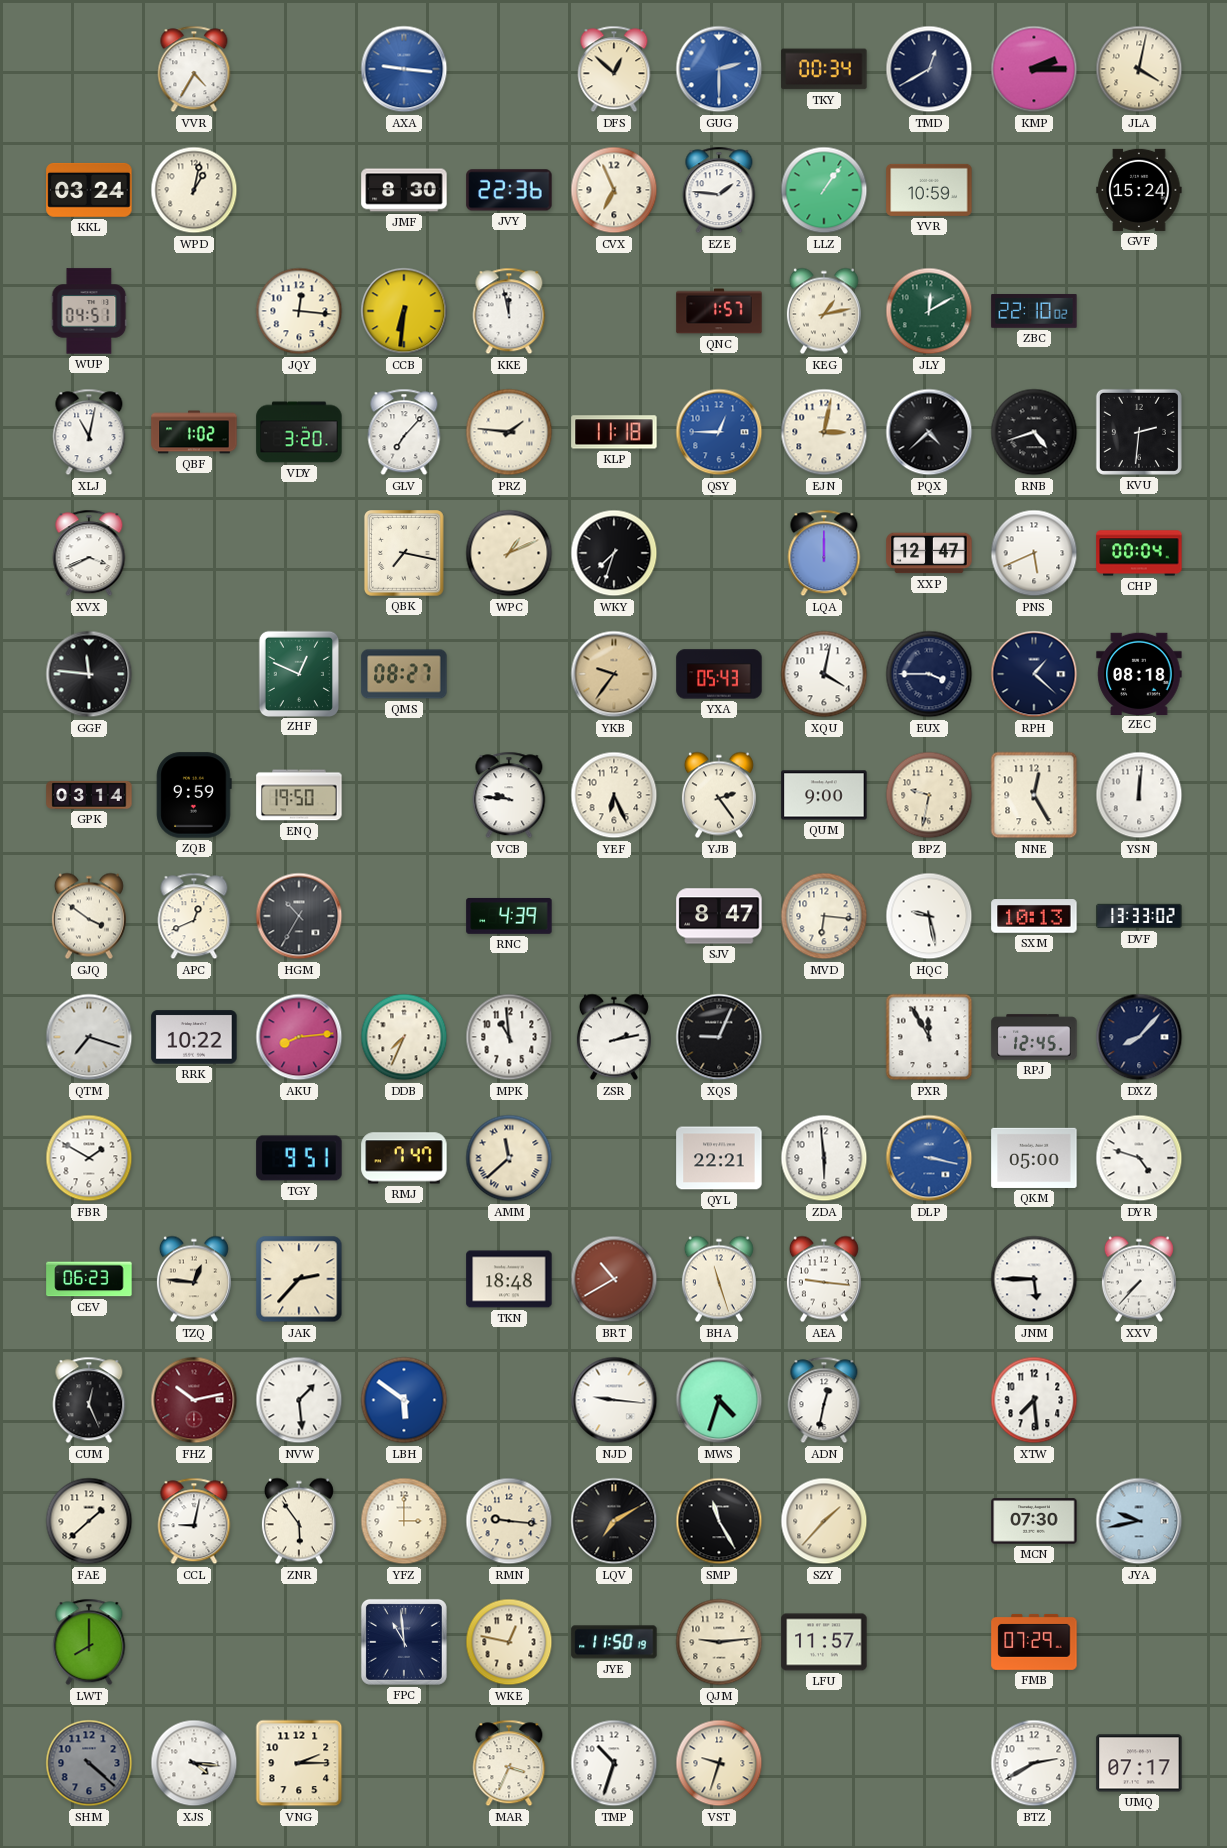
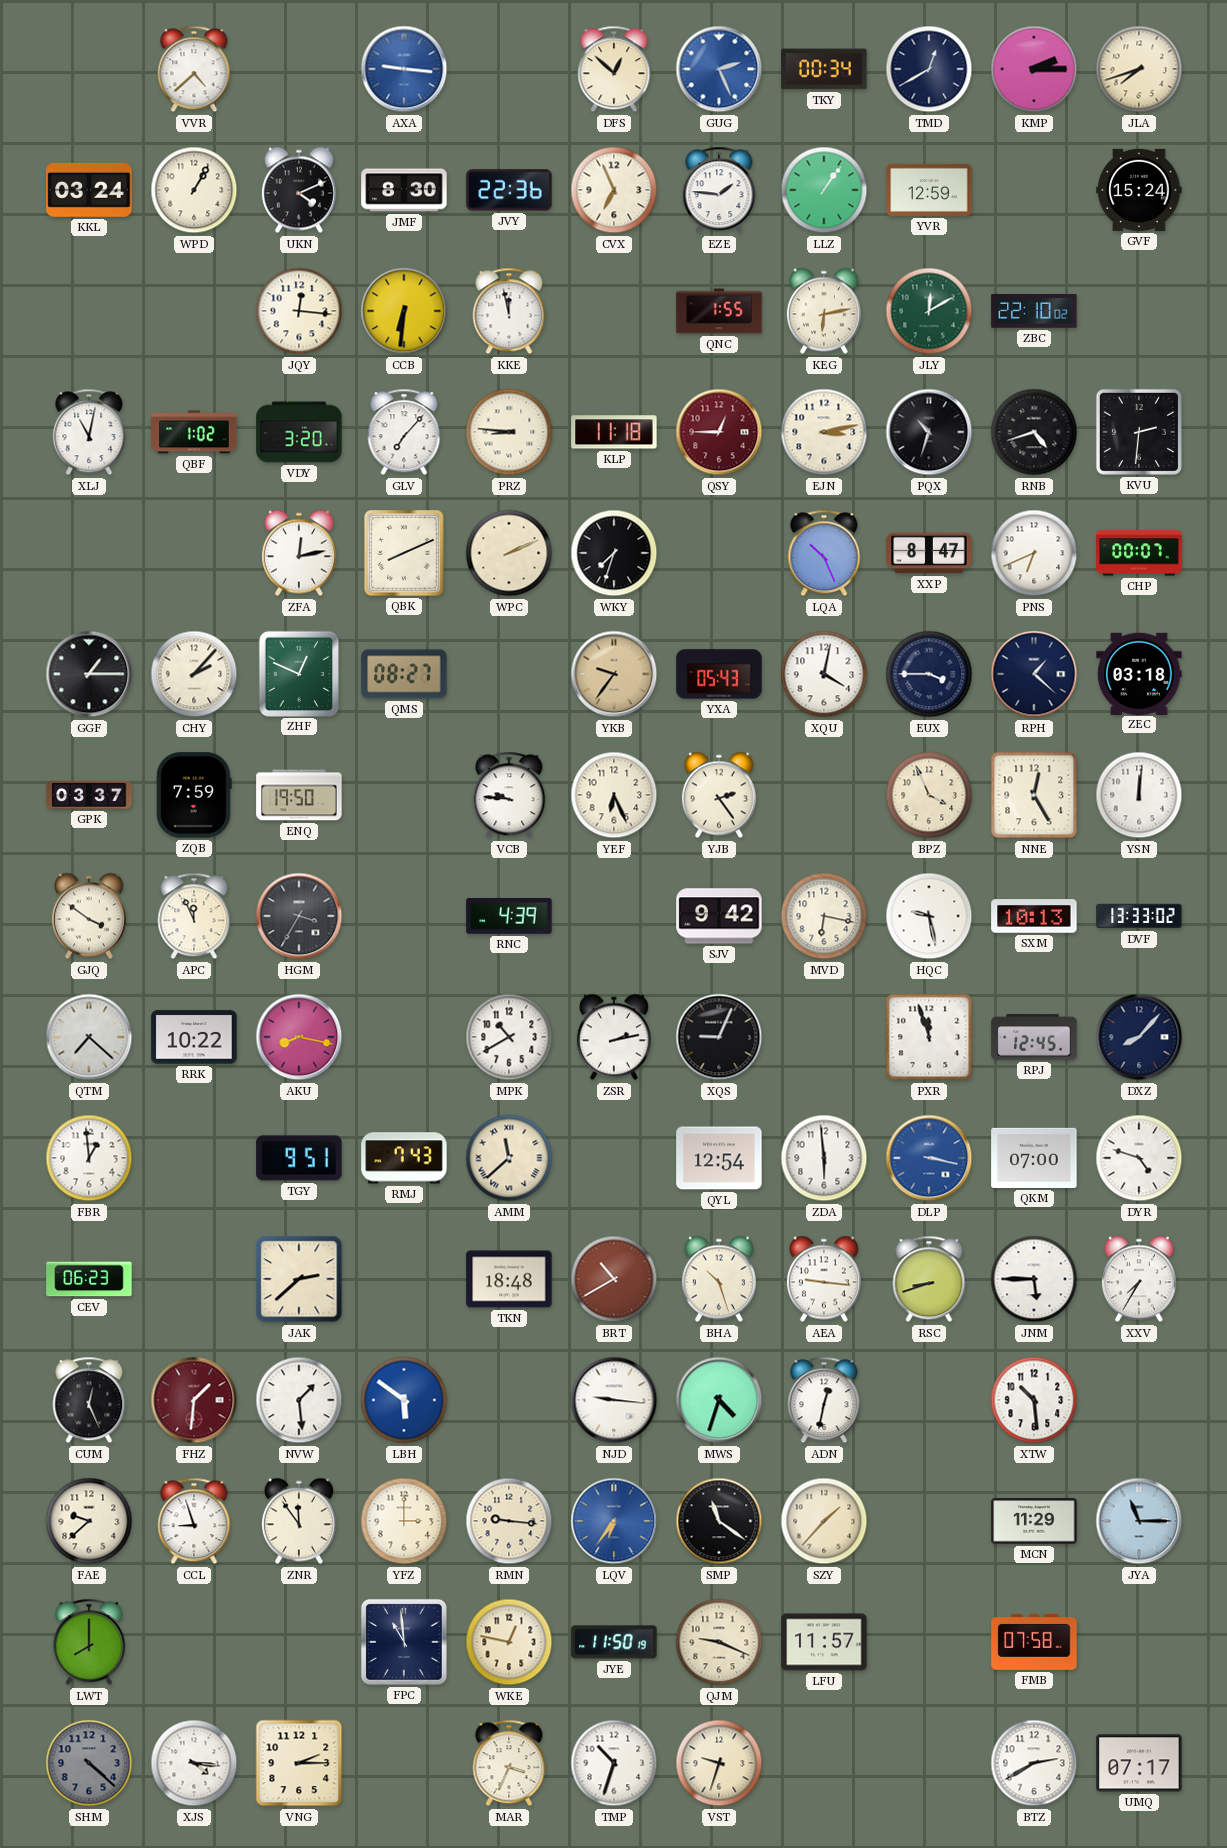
VVR: 4:35 -> 4:38 (194, 69)
GUG: 2:30 -> 2:26 (719, 69)
JLA: 4:02 -> 7:42 (1139, 69)
WPD: 1:02 -> 1:05 (194, 190)
UKN: none -> 4:11 (299, 190)
YVR: 10:59 -> 12:59 (929, 190)
WUP: 04:51 -> none (89, 311)
QNC: 1:57 -> 1:55 (719, 311)
KEG: 1:13 -> 6:13 (824, 311)
PRZ: 1:46 -> 8:46 (509, 432)
QSY dial: blue -> burgundy (719, 432)
EJN: 3:02 -> 3:13 (824, 432)
PQX: 4:38 -> 10:33 (929, 432)
XVX: 3:41 -> none (89, 553)
ZFA: none -> 12:13 (299, 553)
QBK: 7:17 -> 8:11 (404, 554)
WPC: 1:11 -> 2:11 (509, 553)
LQA: 12:00 -> 10:26 (824, 553)
XXP: 12:47 -> 8:47 (929, 553)
PNS: 5:41 -> 6:41 (1034, 553)
CHP: 00:04 -> 00:07 (1139, 553)
GGF: 11:46 -> 1:15 (89, 674)
CHY: none -> 2:07 (194, 674)
ZEC: 08:18 -> 03:18 (1139, 673)
GPK: 03:14 -> 03:37 (89, 795)
ZQB: 9:59 -> 7:59 (194, 795)
QUM: 9:00 -> none (824, 795)
BPZ: 9:32 -> 3:56 (929, 795)
APC: 12:41 -> 11:56 (194, 916)
HGM: 10:35 -> 3:35 (299, 916)
SJV: 8:47 -> 9:42 (719, 916)
MVD: 6:16 -> 6:17 (824, 916)
QTM: 7:18 -> 7:22 (89, 1037)
AKU: 8:14 -> 8:17 (299, 1037)
DDB: 7:34 -> none (404, 1037)
MPK: 10:59 -> 10:40 (509, 1037)
PXR: 11:55 -> 11:57 (929, 1037)
FBR: 1:50 -> 12:59 (89, 1158)
RMJ: 7:47 -> 7:43 (404, 1158)
QYL: 22:21 -> 12:54 (719, 1158)
QKM: 05:00 -> 07:00 (1034, 1158)
TZQ: 12:46 -> none (194, 1279)
JAK: 2:37 -> 2:38 (299, 1279)
BHA: 11:27 -> 10:27 (719, 1279)
RSC: none -> 8:42 (929, 1279)
XXV: 7:37 -> 7:35 (1139, 1279)
FHZ: 10:13 -> 1:31 (194, 1400)
XTW: 7:29 -> 10:29 (1034, 1400)
FAE: 1:38 -> 9:38 (89, 1521)
CCL: 9:02 -> 8:57 (194, 1521)
ZNR: 5:54 -> 11:54 (299, 1521)
LQV: 7:10 -> 6:36 (614, 1521)
LQV dial: black -> blue (614, 1521)
SMP: 11:25 -> 11:21 (719, 1521)
MCN: 07:30 -> 11:29 (1034, 1521)
JYA: 9:43 -> 11:15 (1139, 1521)
QJM: 9:14 -> 9:19 (719, 1642)
FMB: 07:29 -> 07:58 (1034, 1642)
